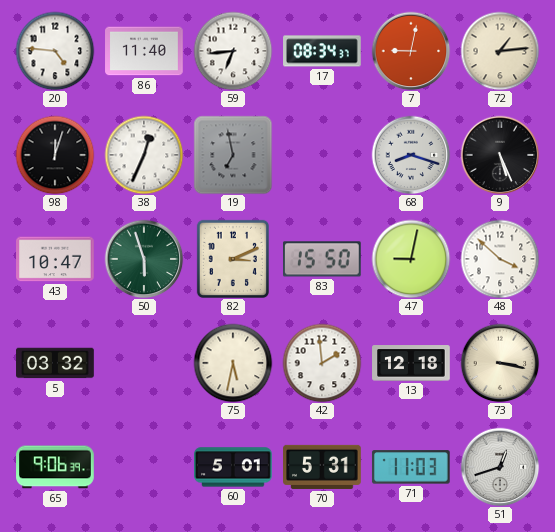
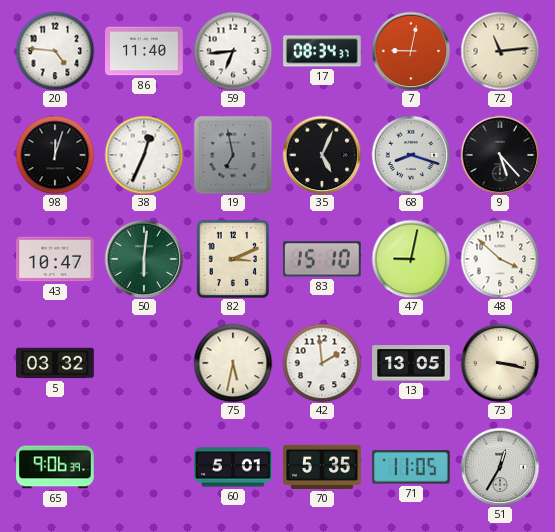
72: 1:14 -> 11:14 (500, 51)
35: none -> 5:04 (322, 155)
9: 5:26 -> 5:23 (500, 155)
50: 5:57 -> 6:01 (144, 259)
83: 15:50 -> 15:10 (323, 259)
13: 12:18 -> 13:05 (411, 363)
70: 5:31 -> 5:35 (322, 467)
71: 11:03 -> 11:05 (411, 467)
51: 12:42 -> 12:35 (500, 467)
